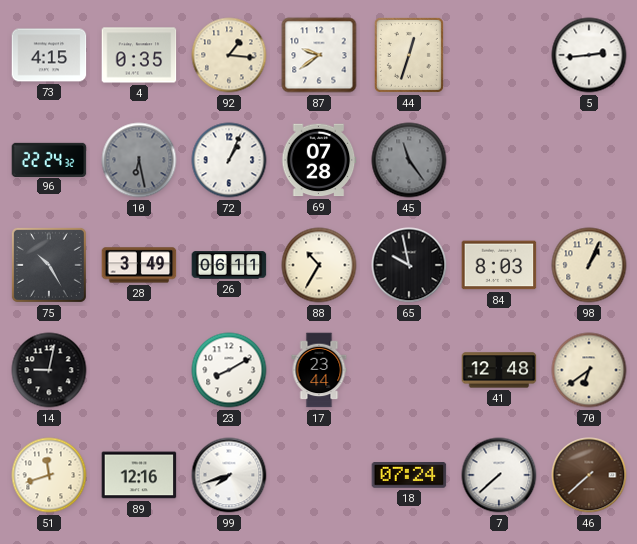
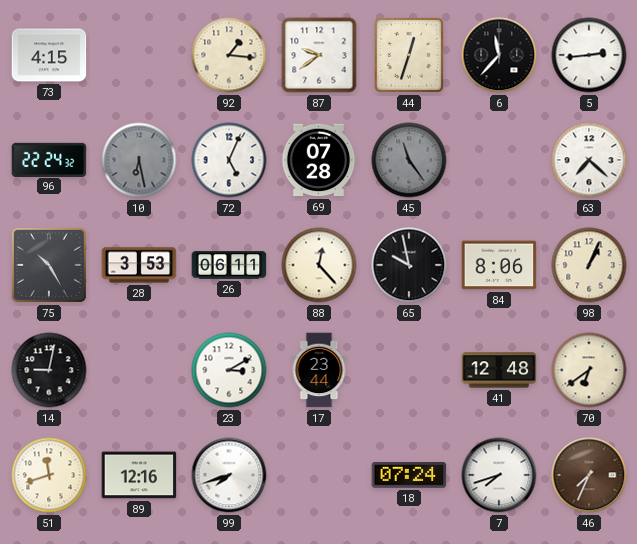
4: 0:35 -> none (139, 55)
6: none -> 11:37 (499, 55)
72: 1:04 -> 5:04 (229, 160)
63: none -> 7:22 (589, 160)
28: 3:49 -> 3:53 (139, 265)
88: 10:35 -> 12:23 (319, 265)
84: 8:03 -> 8:06 (499, 265)
23: 8:10 -> 3:10 (229, 370)
7: 7:38 -> 7:42 (499, 475)
46: 7:38 -> 7:34 (589, 475)
